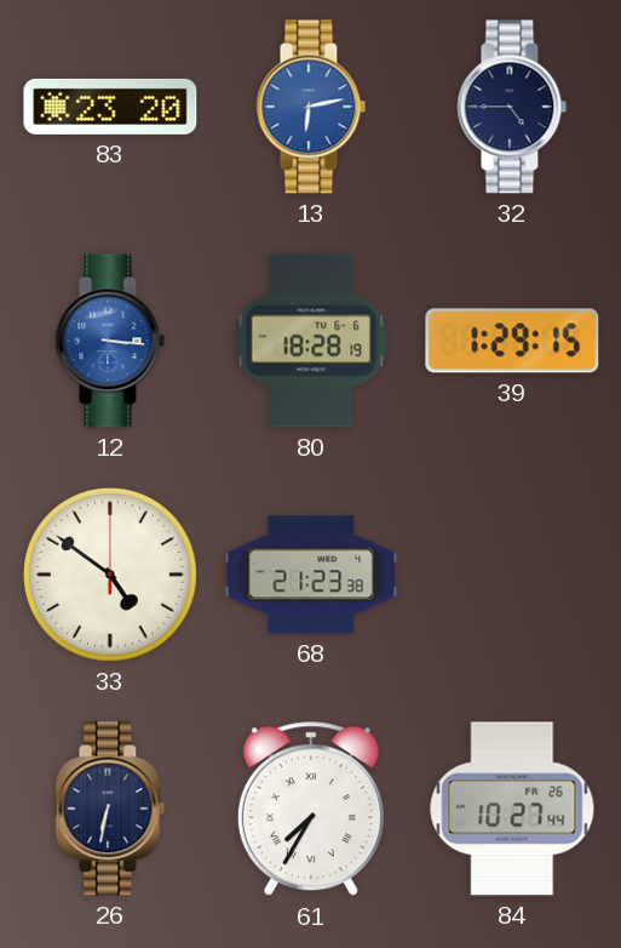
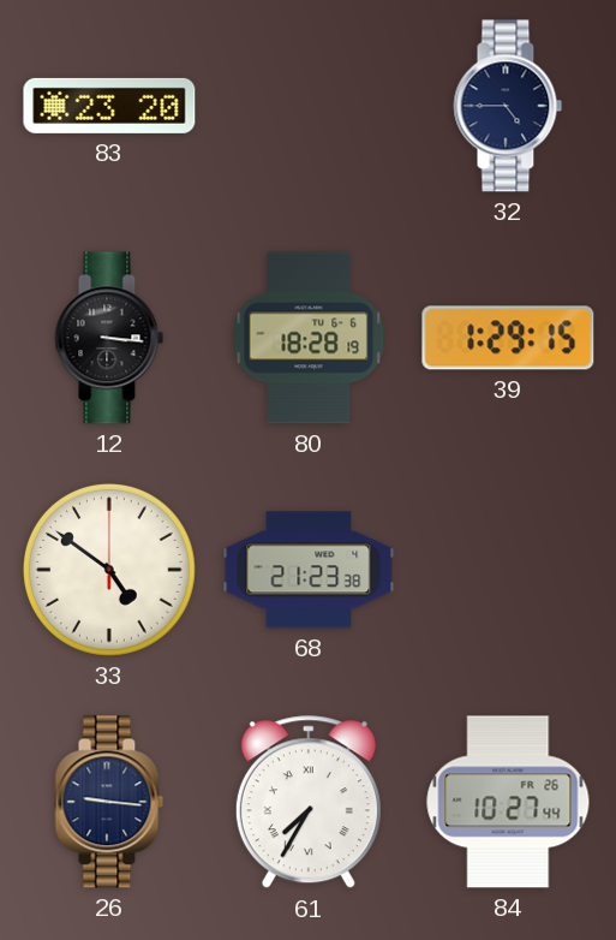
13: 6:13 -> none (311, 107)
12 dial: blue -> black (109, 338)
26: 6:32 -> 9:16 (109, 802)
